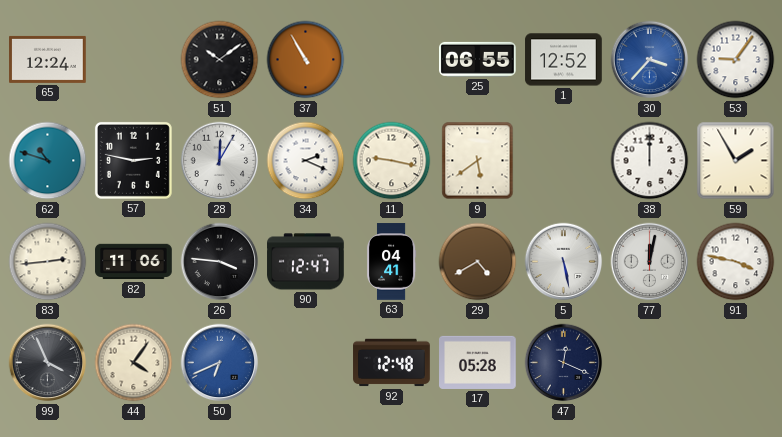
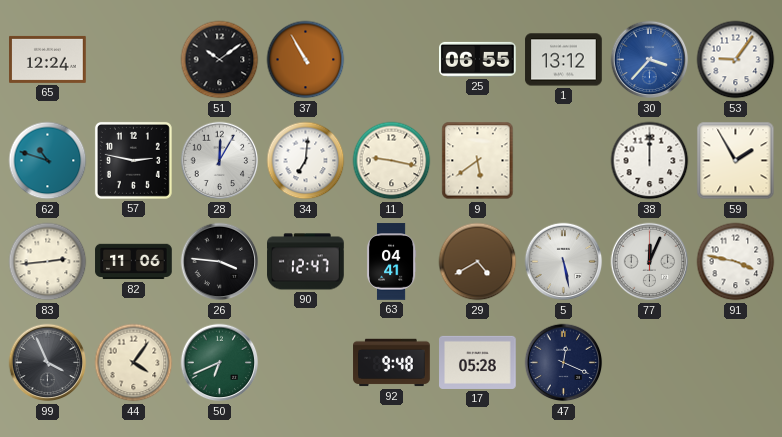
1: 12:52 -> 13:12 (564, 60)
34: 2:19 -> 7:01 (306, 161)
77: 12:02 -> 12:04 (650, 262)
50 dial: blue -> green (220, 363)
92: 12:48 -> 9:48 (392, 363)
